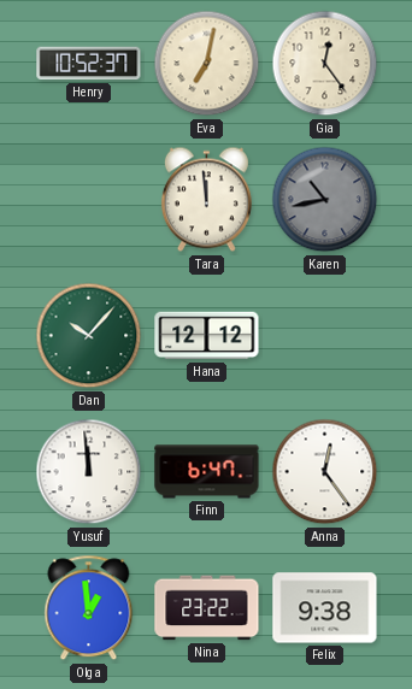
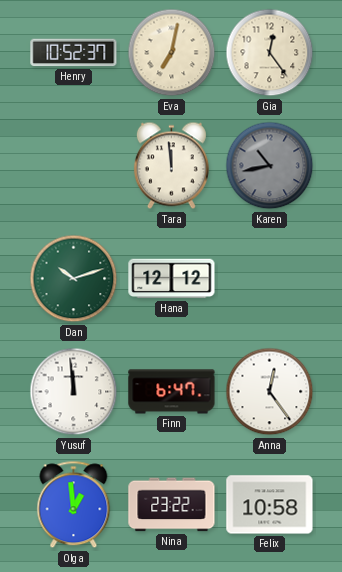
Dan: 10:07 -> 10:12 (74, 279)
Felix: 9:38 -> 10:58 (270, 505)
